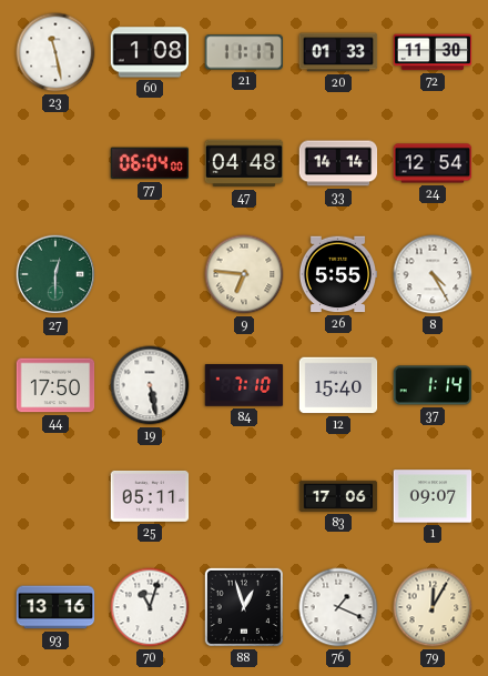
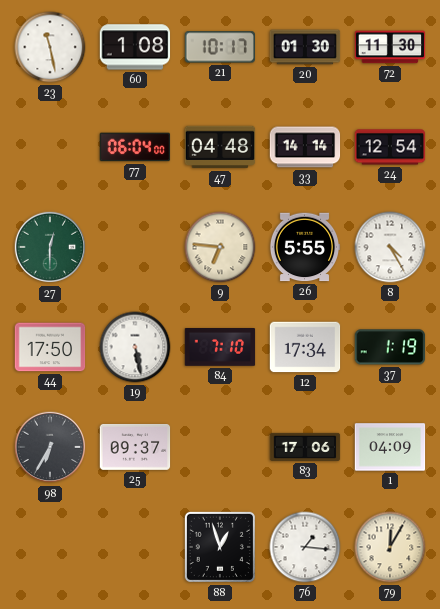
21: 11:17 -> 10:17 (220, 47)
20: 01:33 -> 01:30 (305, 47)
12: 15:40 -> 17:34 (305, 347)
37: 1:14 -> 1:19 (390, 347)
98: none -> 6:35 (50, 447)
25: 05:11 -> 09:37 (135, 447)
1: 09:07 -> 04:09 (390, 447)
93: 13:16 -> none (55, 607)
70: 11:03 -> none (150, 607)
76: 1:19 -> 1:16 (305, 547)
